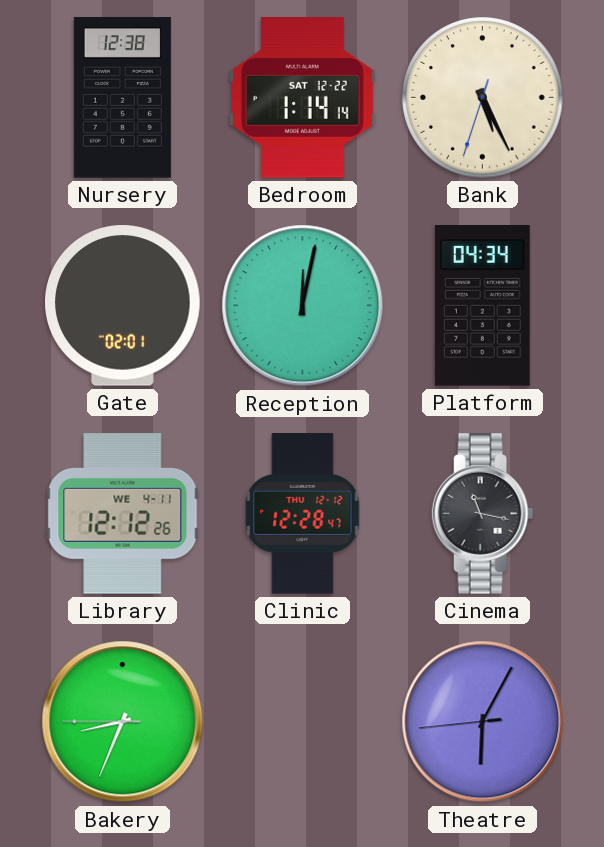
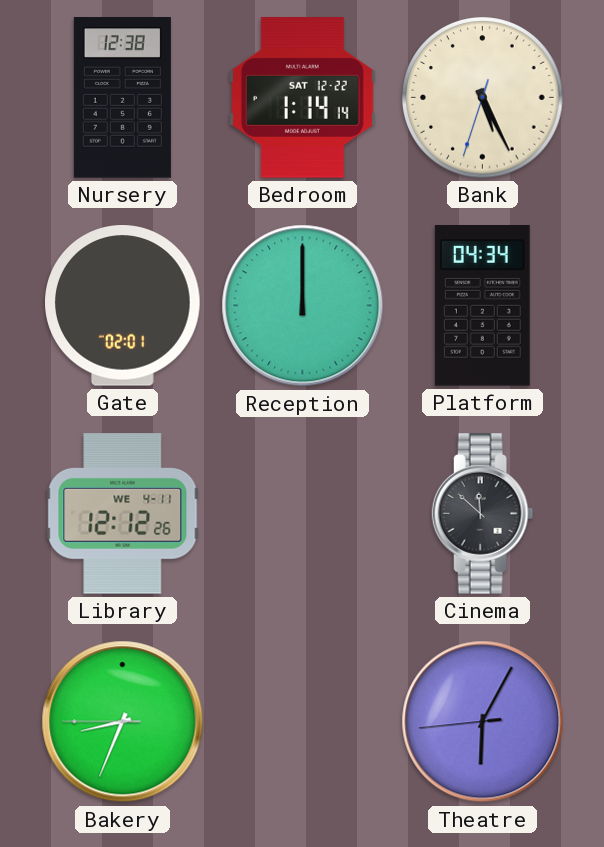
Reception: 12:02 -> 12:00 (303, 306)
Clinic: 12:28 -> none (303, 514)
Cinema: 11:17 -> 11:52 (483, 514)
